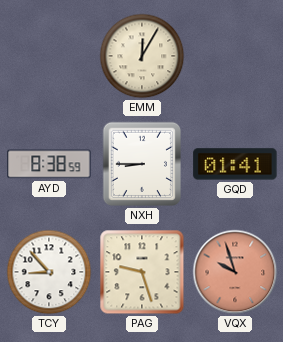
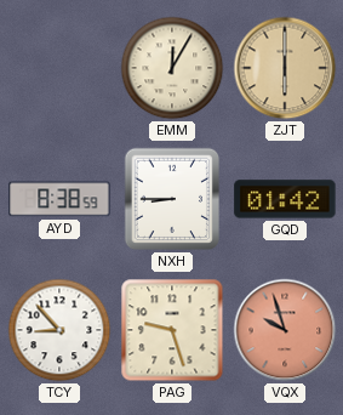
ZJT: none -> 6:00 (285, 68)
GQD: 01:41 -> 01:42 (285, 199)
